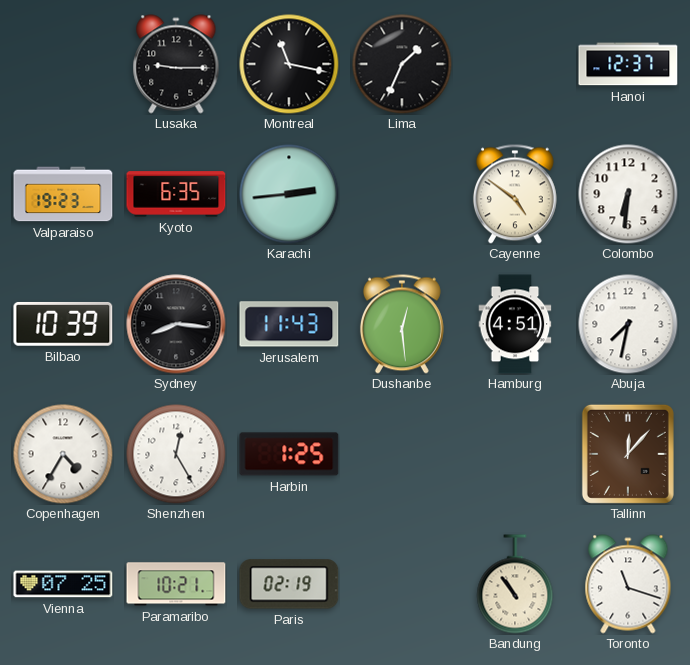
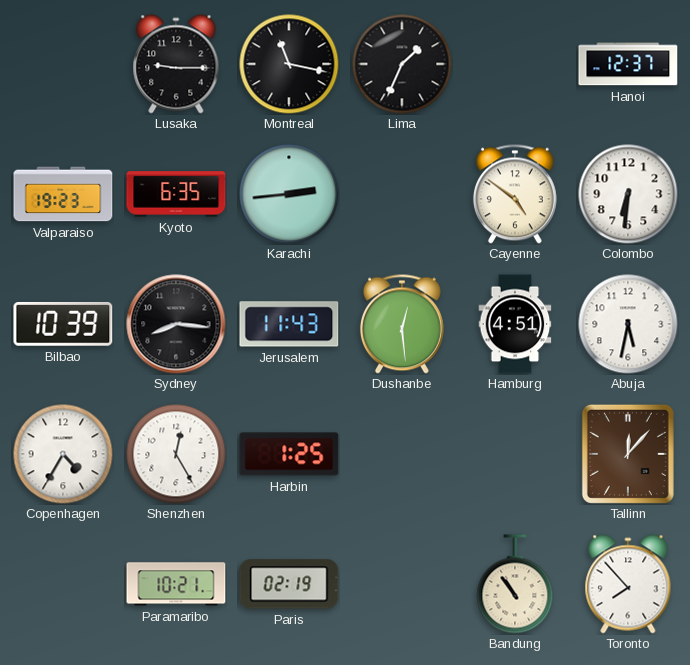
Abuja: 7:32 -> 5:32 (628, 324)
Vienna: 07:25 -> none (63, 584)
Toronto: 11:18 -> 7:53 (628, 584)
